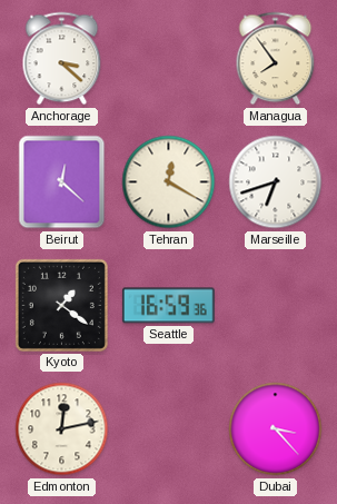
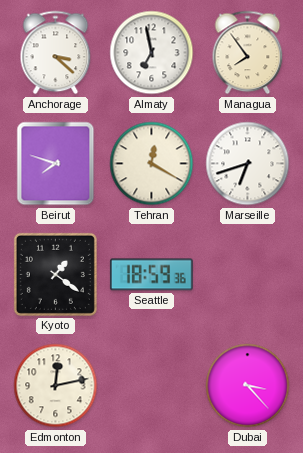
Almaty: none -> 6:58 (152, 53)
Beirut: 12:22 -> 7:48 (56, 164)
Seattle: 16:59 -> 18:59 (151, 275)
